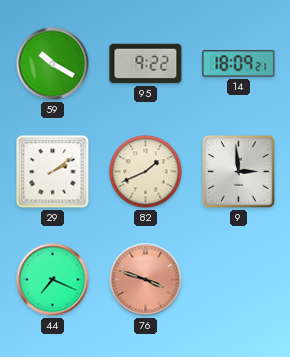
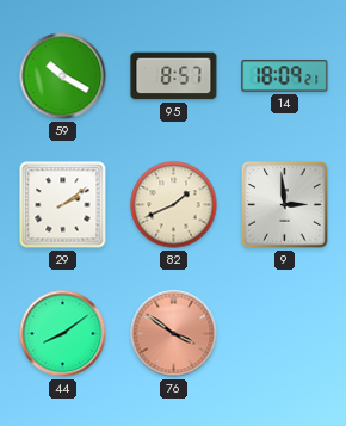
95: 9:22 -> 8:57 (174, 76)
44: 7:19 -> 8:09 (63, 334)
76: 3:48 -> 3:51 (174, 334)
